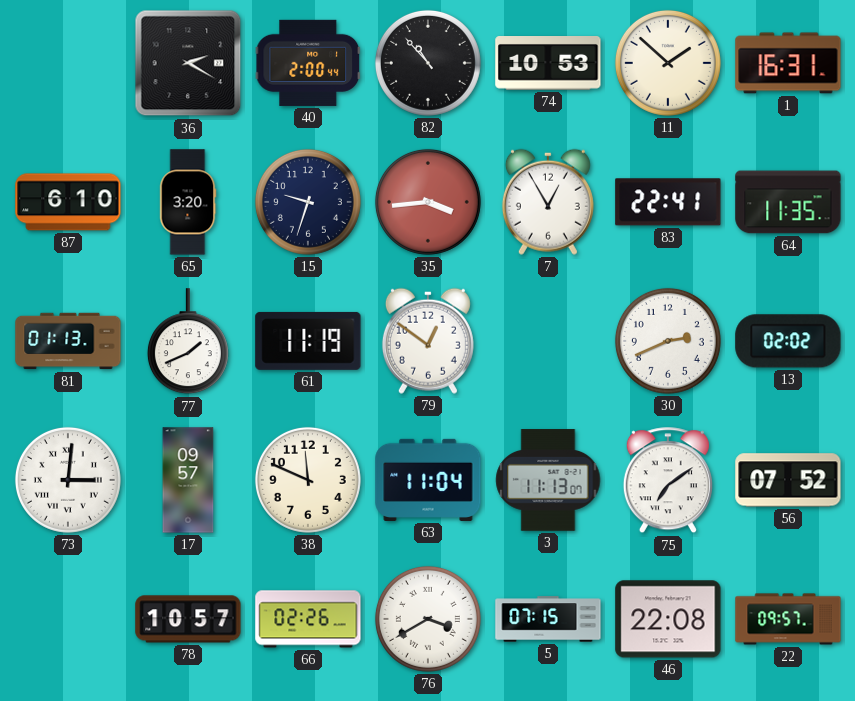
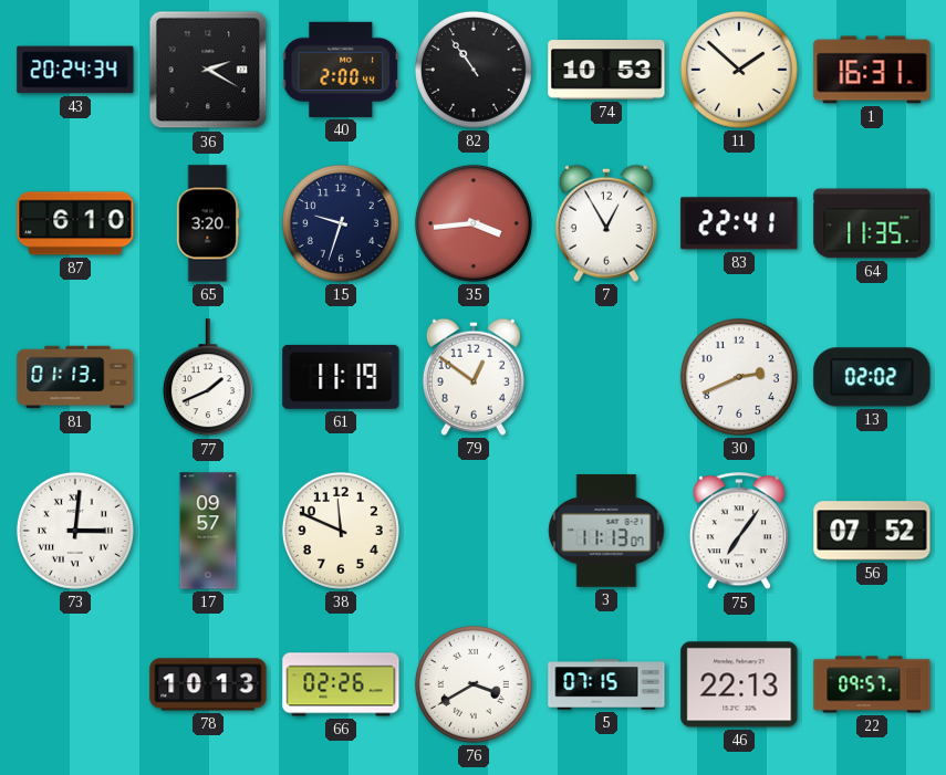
43: none -> 20:24 (75, 70)
82: 10:53 -> 10:54 (474, 70)
63: 11:04 -> none (428, 480)
75: 7:09 -> 7:06 (739, 532)
78: 10:57 -> 10:13 (208, 684)
46: 22:08 -> 22:13 (739, 684)
